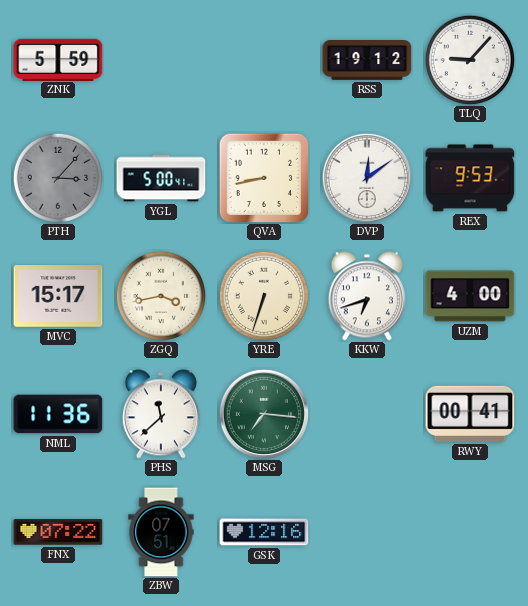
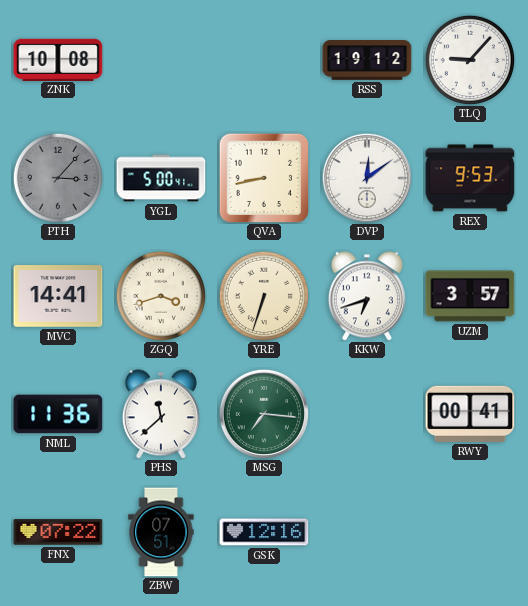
ZNK: 5:59 -> 10:08 (58, 59)
MVC: 15:17 -> 14:41 (58, 297)
ZGQ: 3:43 -> 3:42 (160, 295)
UZM: 4:00 -> 3:57 (470, 296)
